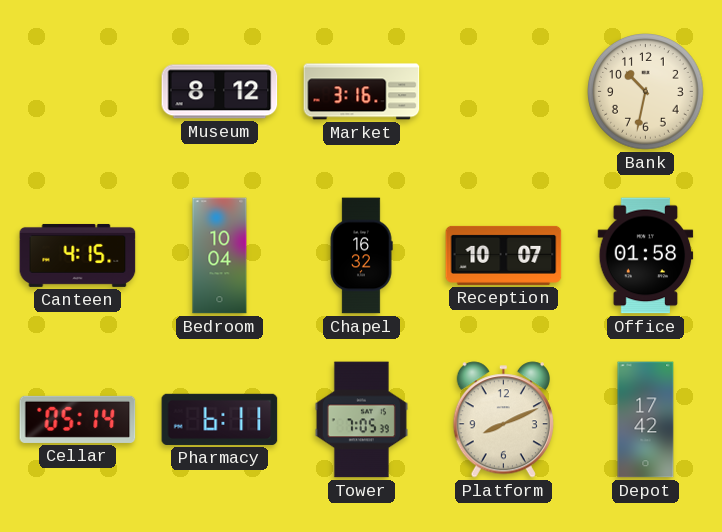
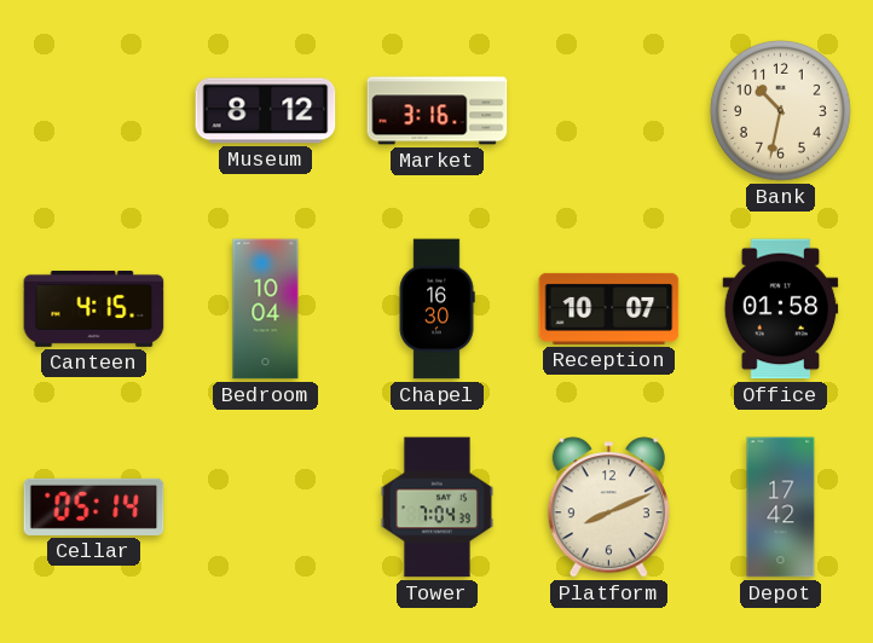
Chapel: 16:32 -> 16:30 (436, 309)
Pharmacy: 6:11 -> none (220, 419)
Tower: 7:05 -> 7:04 (436, 508)
